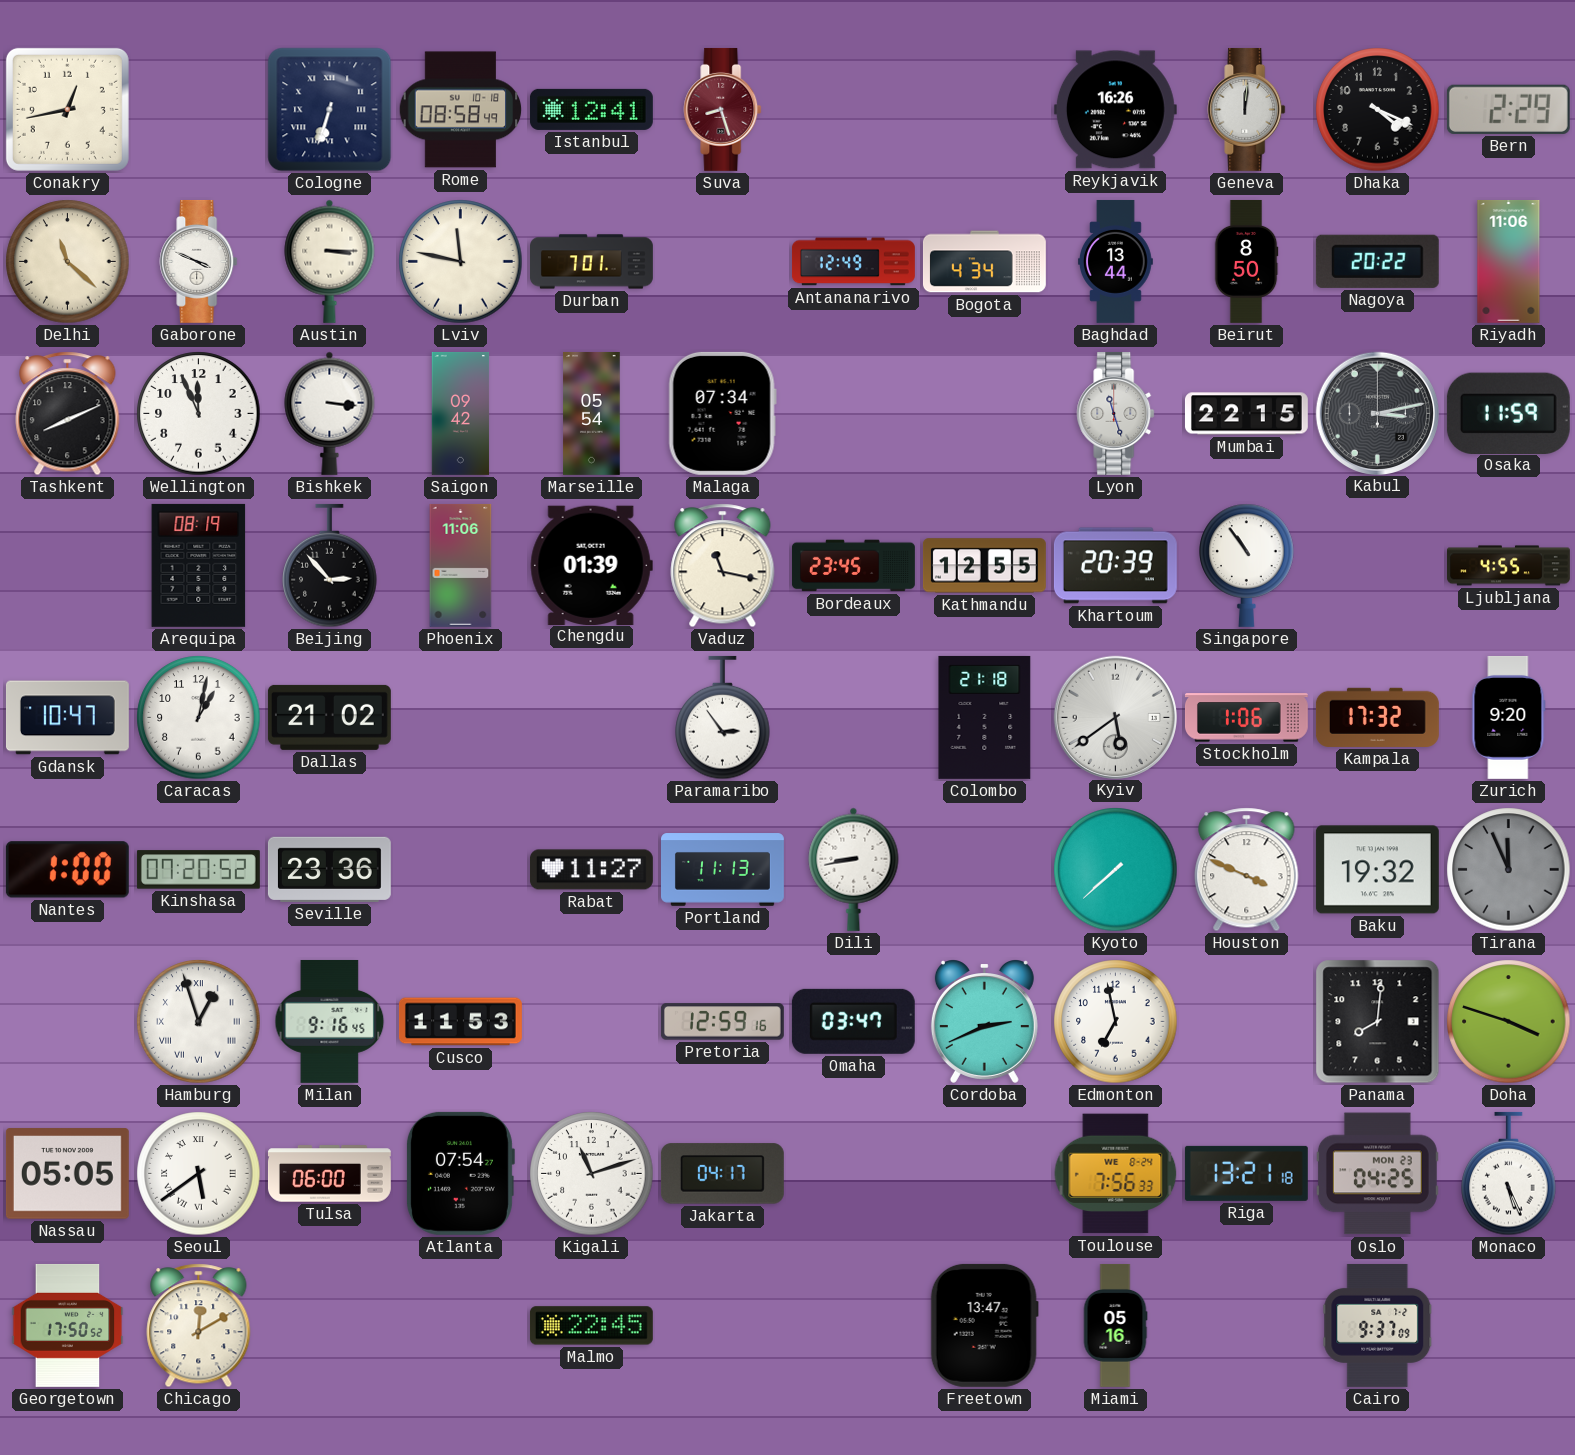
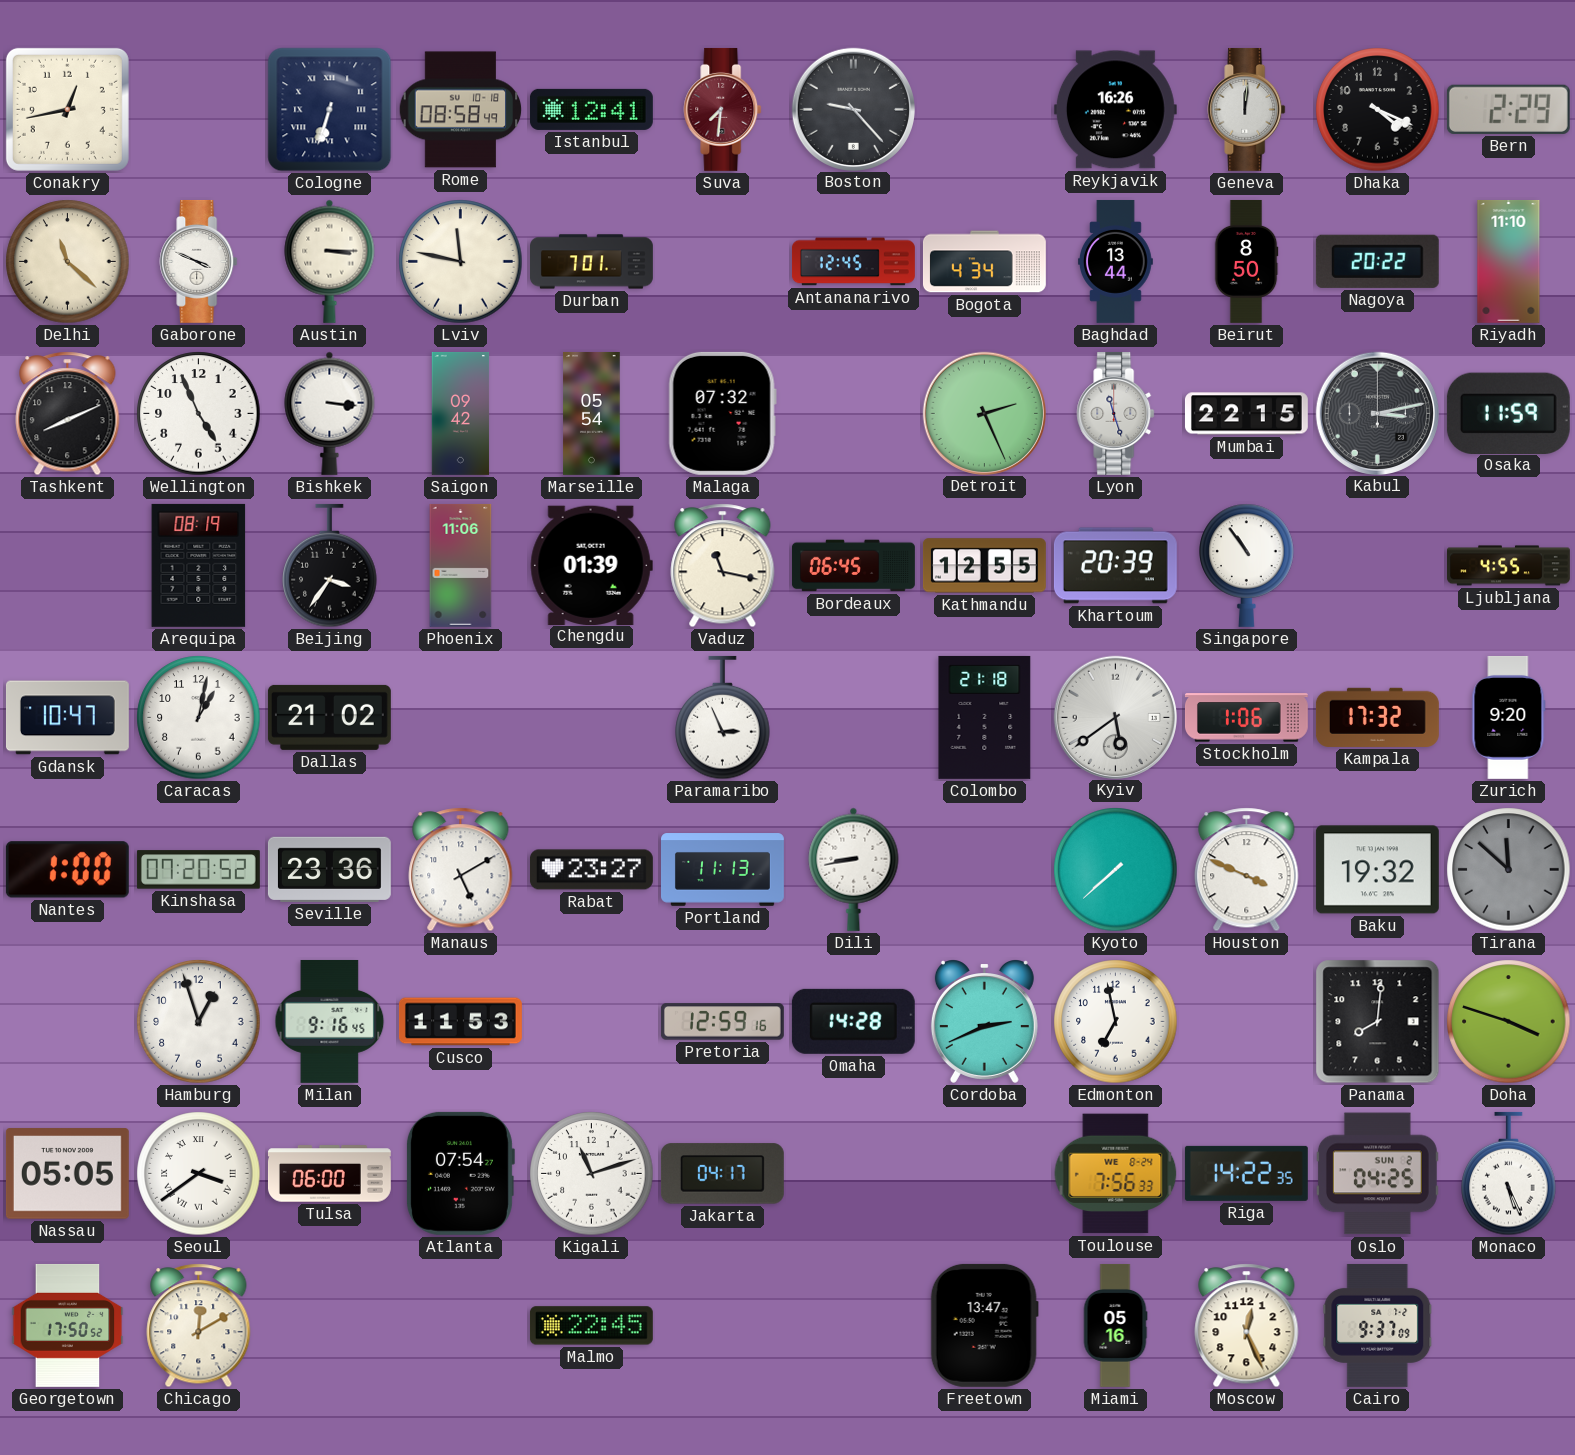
Suva: 8:27 -> 7:31 (723, 109)
Boston: none -> 9:23 (853, 109)
Antananarivo: 12:49 -> 12:45 (853, 262)
Riyadh: 11:06 -> 11:10 (1509, 261)
Wellington: 11:56 -> 4:56 (199, 414)
Malaga: 07:34 -> 07:32 (722, 413)
Detroit: none -> 2:26 (984, 413)
Beijing: 2:53 -> 3:36 (330, 566)
Bordeaux: 23:45 -> 06:45 (853, 566)
Paramaribo: 2:54 -> 2:56 (723, 718)
Manaus: none -> 5:10 (461, 870)
Rabat: 11:27 -> 23:27 (591, 870)
Tirana: 11:56 -> 11:52 (1509, 870)
Hamburg numerals: Roman -> Arabic (199, 1022)
Omaha: 03:47 -> 14:28 (853, 1021)
Seoul: 5:39 -> 3:39 (199, 1174)
Riga: 13:21 -> 14:22 (1246, 1173)
Oslo date: MON 23 -> SUN 2 (1377, 1174)
Moscow: none -> 12:26 (1247, 1326)
